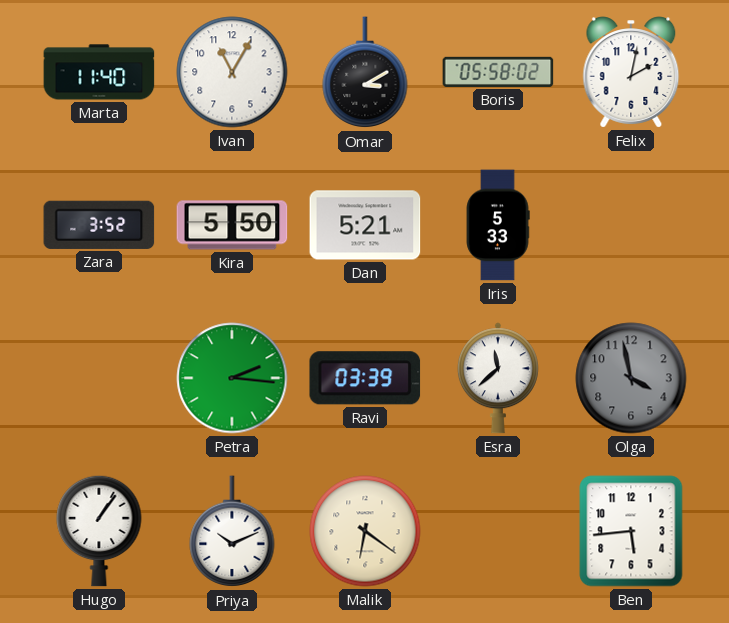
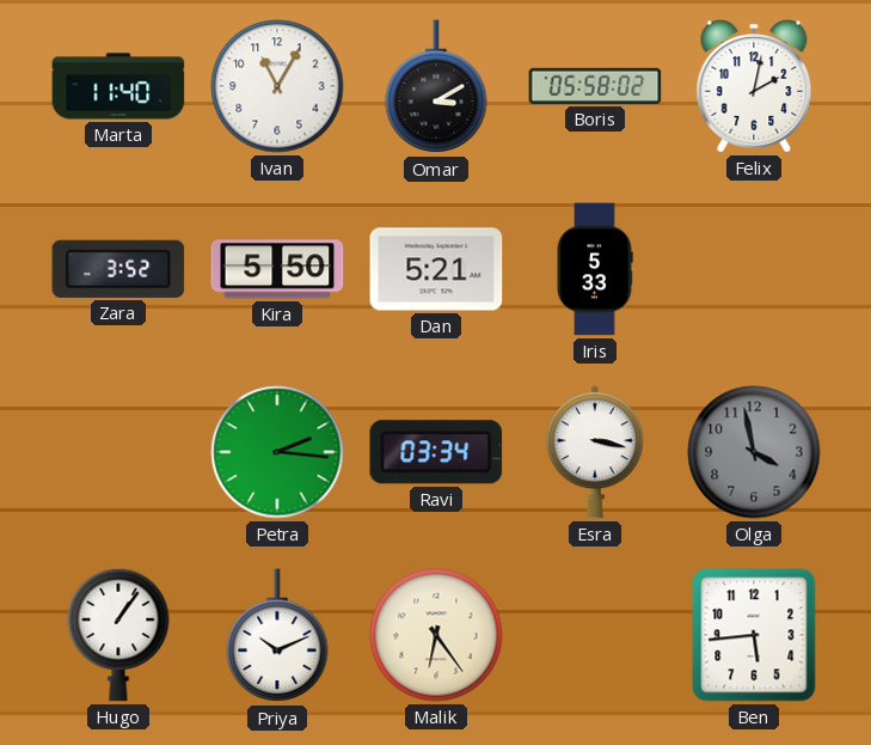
Ravi: 03:39 -> 03:34 (436, 452)
Esra: 11:38 -> 3:17 (595, 452)
Malik: 6:21 -> 6:24 (436, 635)
